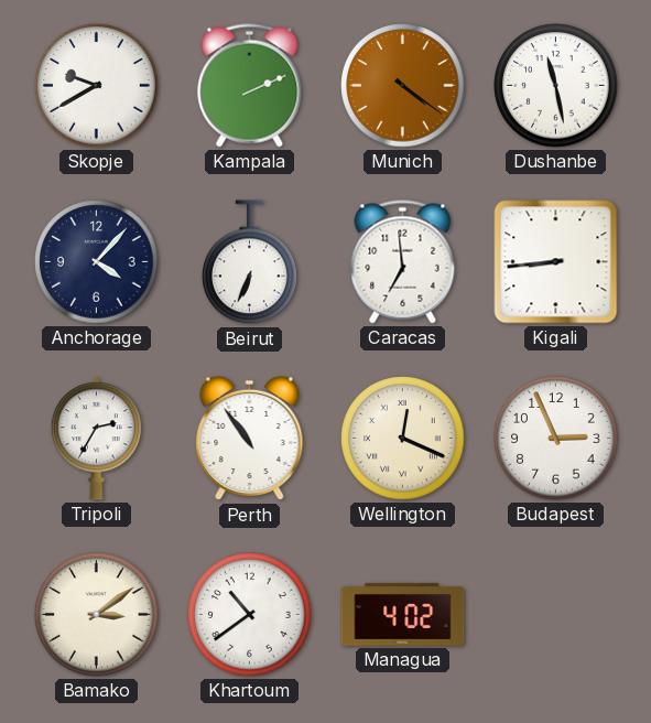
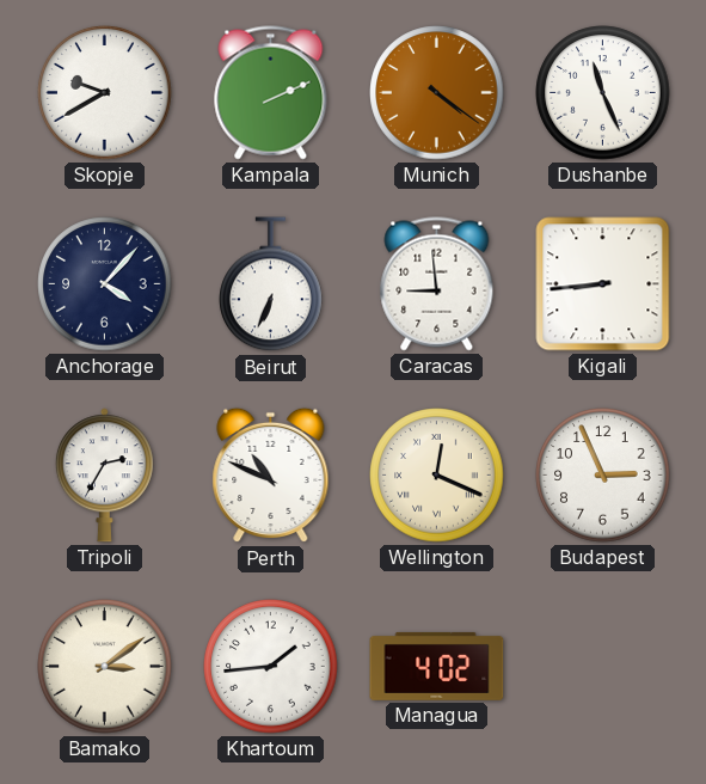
Dushanbe: 11:28 -> 11:26 (603, 93)
Caracas: 6:59 -> 8:59 (437, 284)
Perth: 10:54 -> 10:49 (271, 476)
Khartoum: 10:39 -> 1:44 (271, 667)
